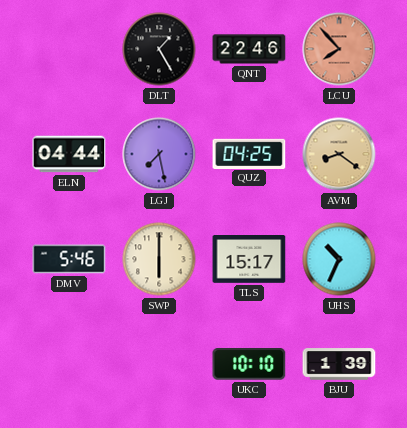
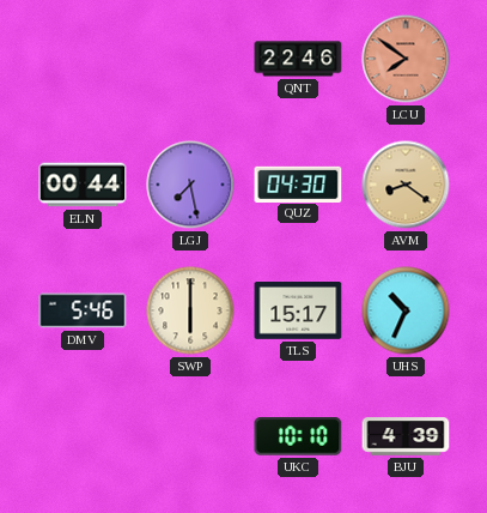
DLT: 1:25 -> none (159, 49)
LCU: 7:53 -> 7:51 (406, 59)
ELN: 04:44 -> 00:44 (83, 185)
QUZ: 04:25 -> 04:30 (298, 183)
BJU: 1:39 -> 4:39 (406, 436)
